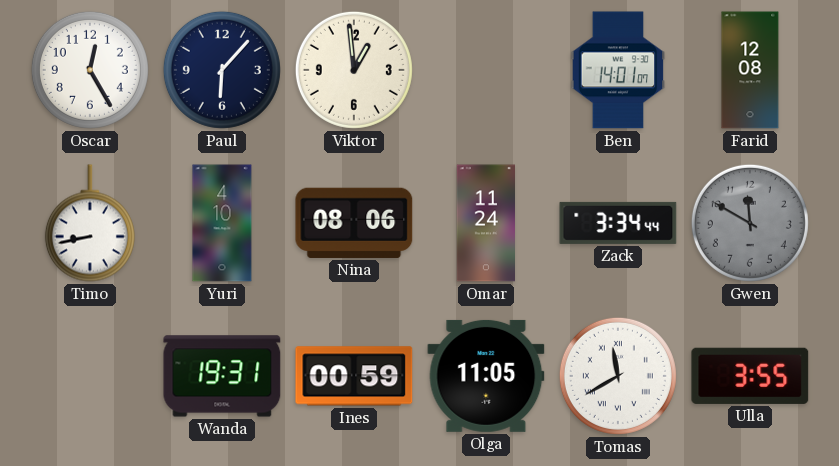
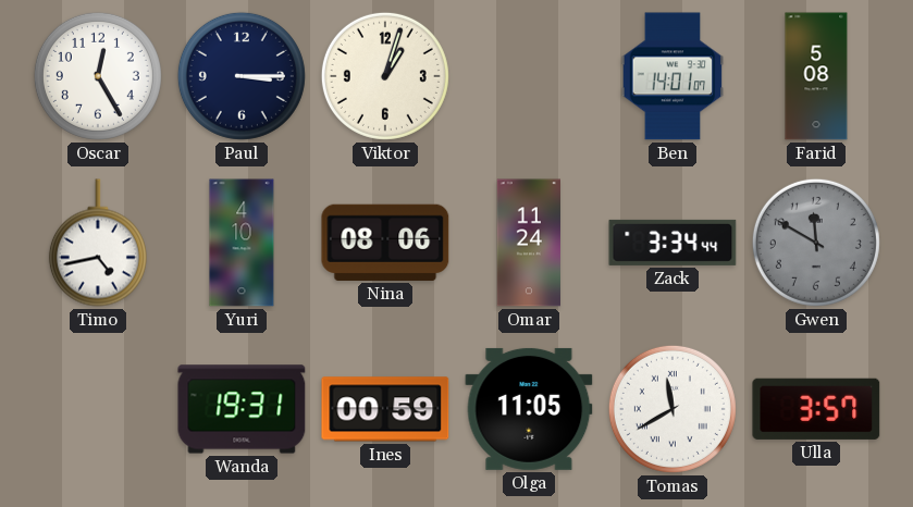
Paul: 6:07 -> 3:15 (242, 76)
Viktor: 12:59 -> 1:03 (385, 76)
Farid: 12:08 -> 5:08 (816, 76)
Timo: 8:43 -> 4:43 (98, 243)
Ulla: 3:55 -> 3:57 (816, 409)
